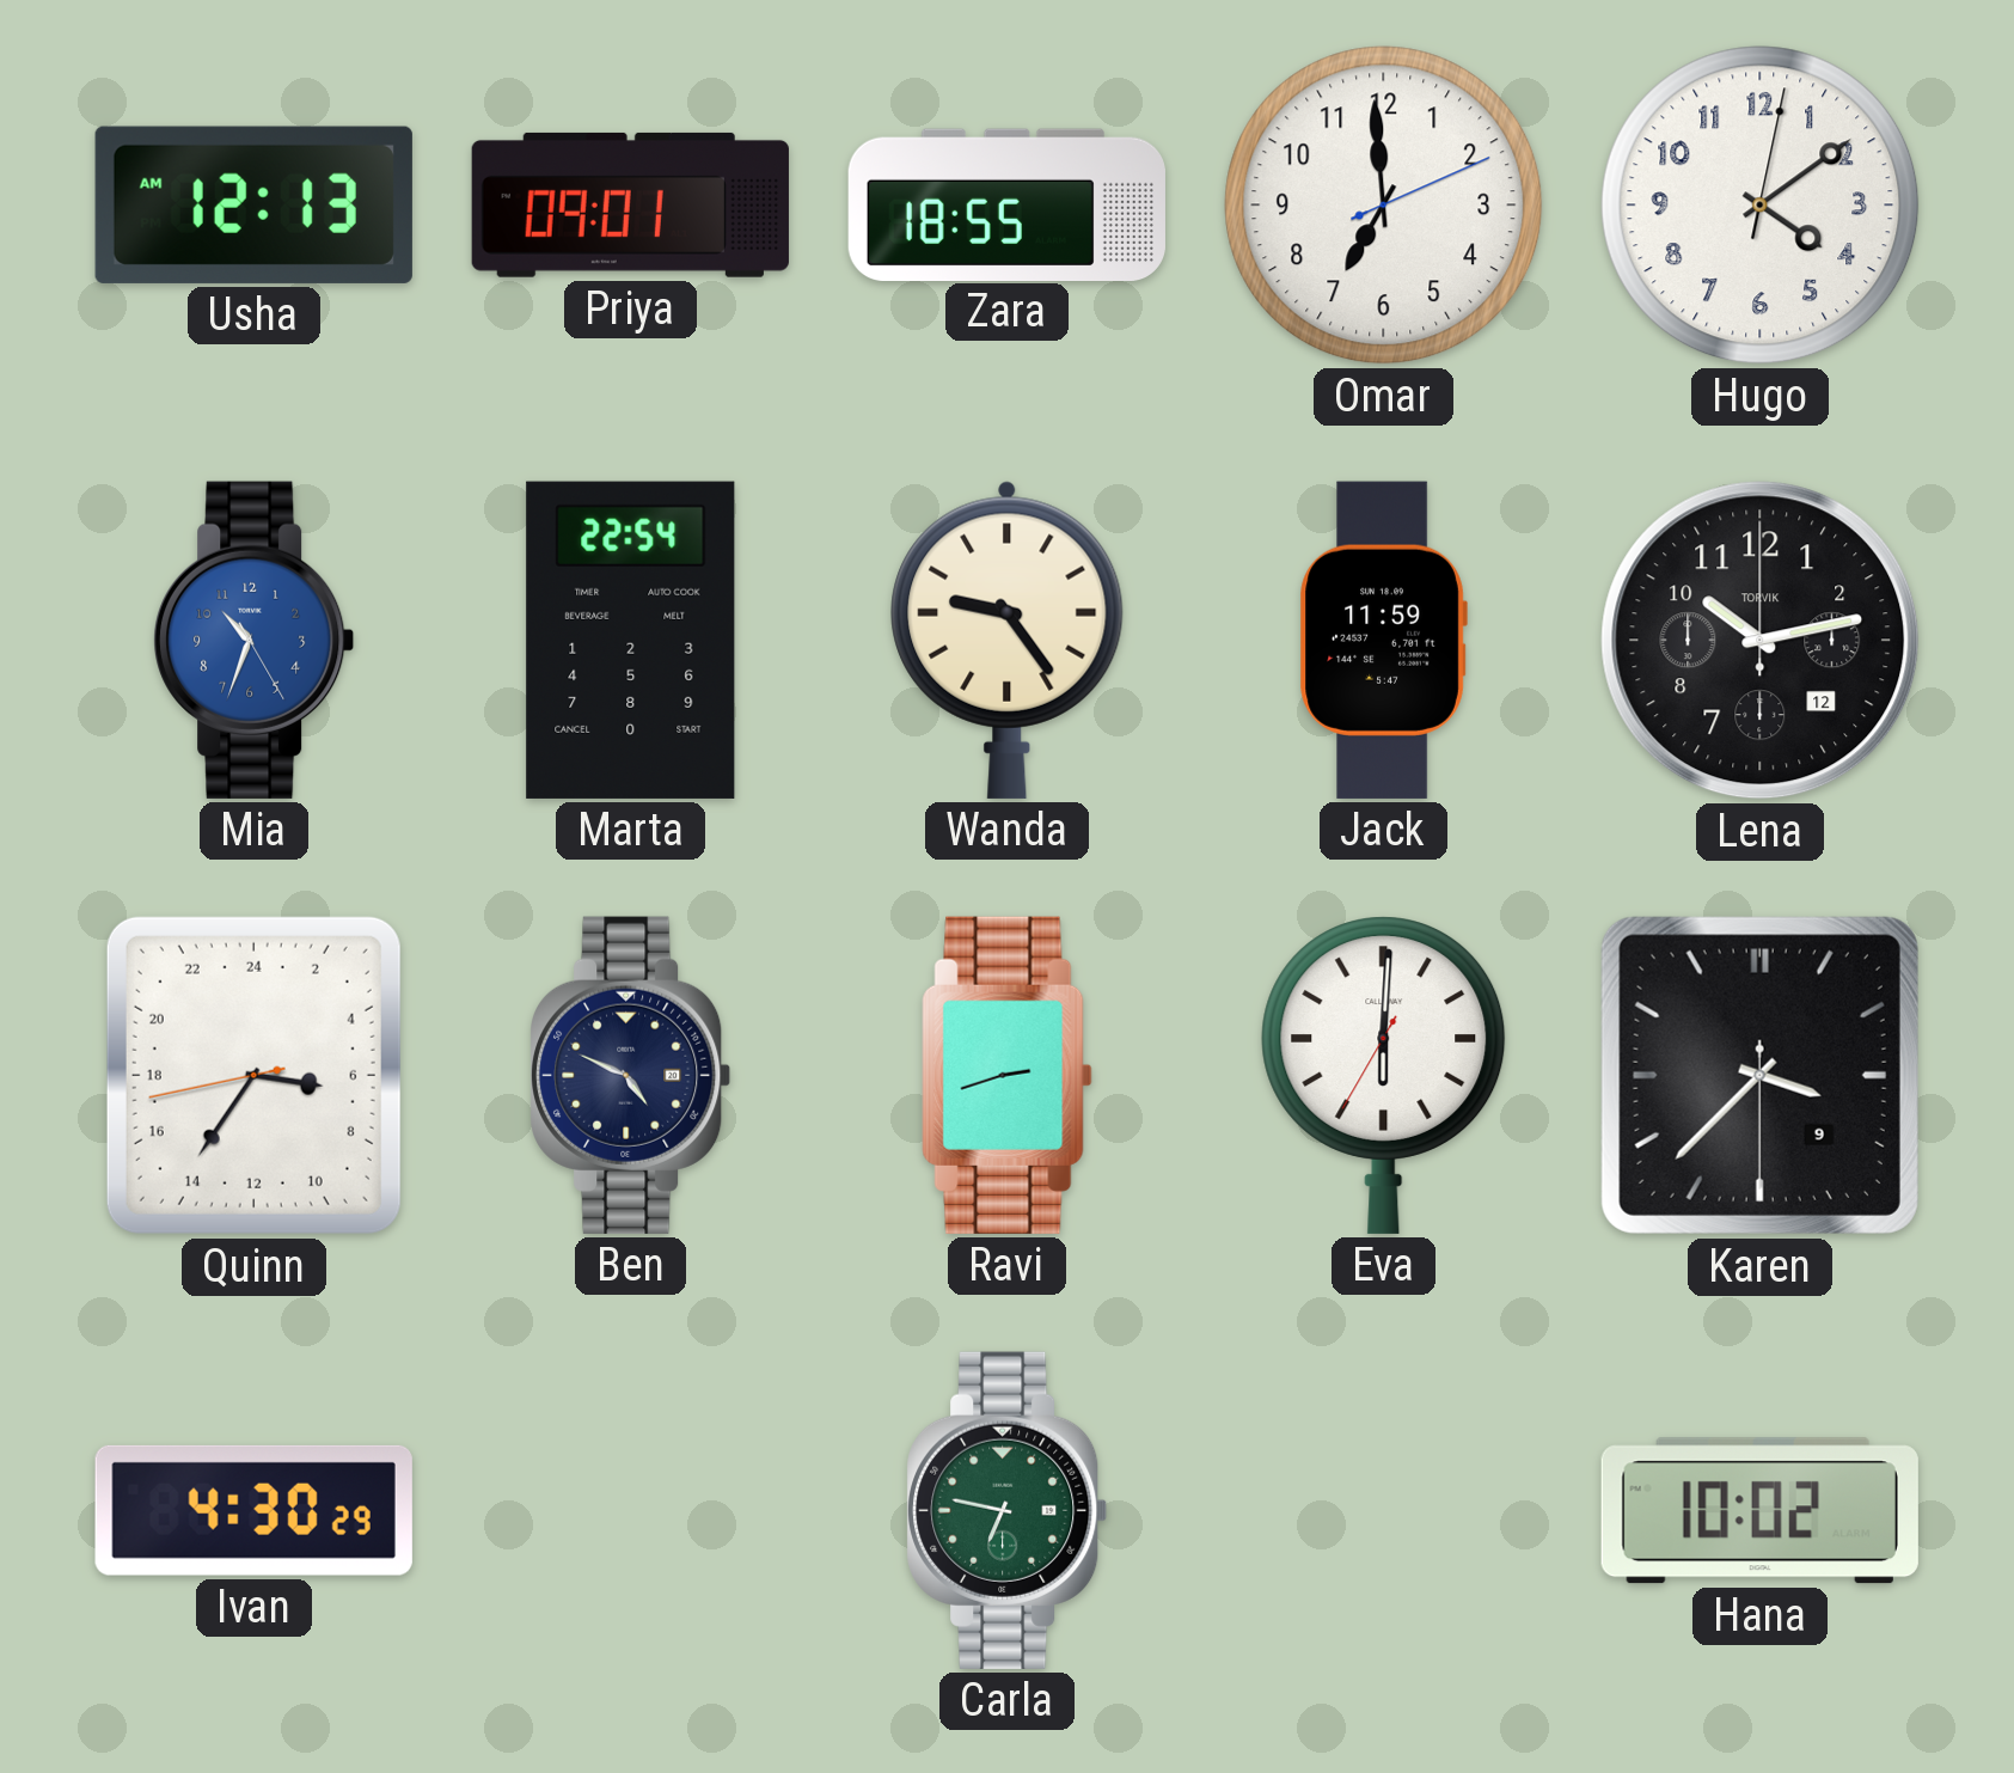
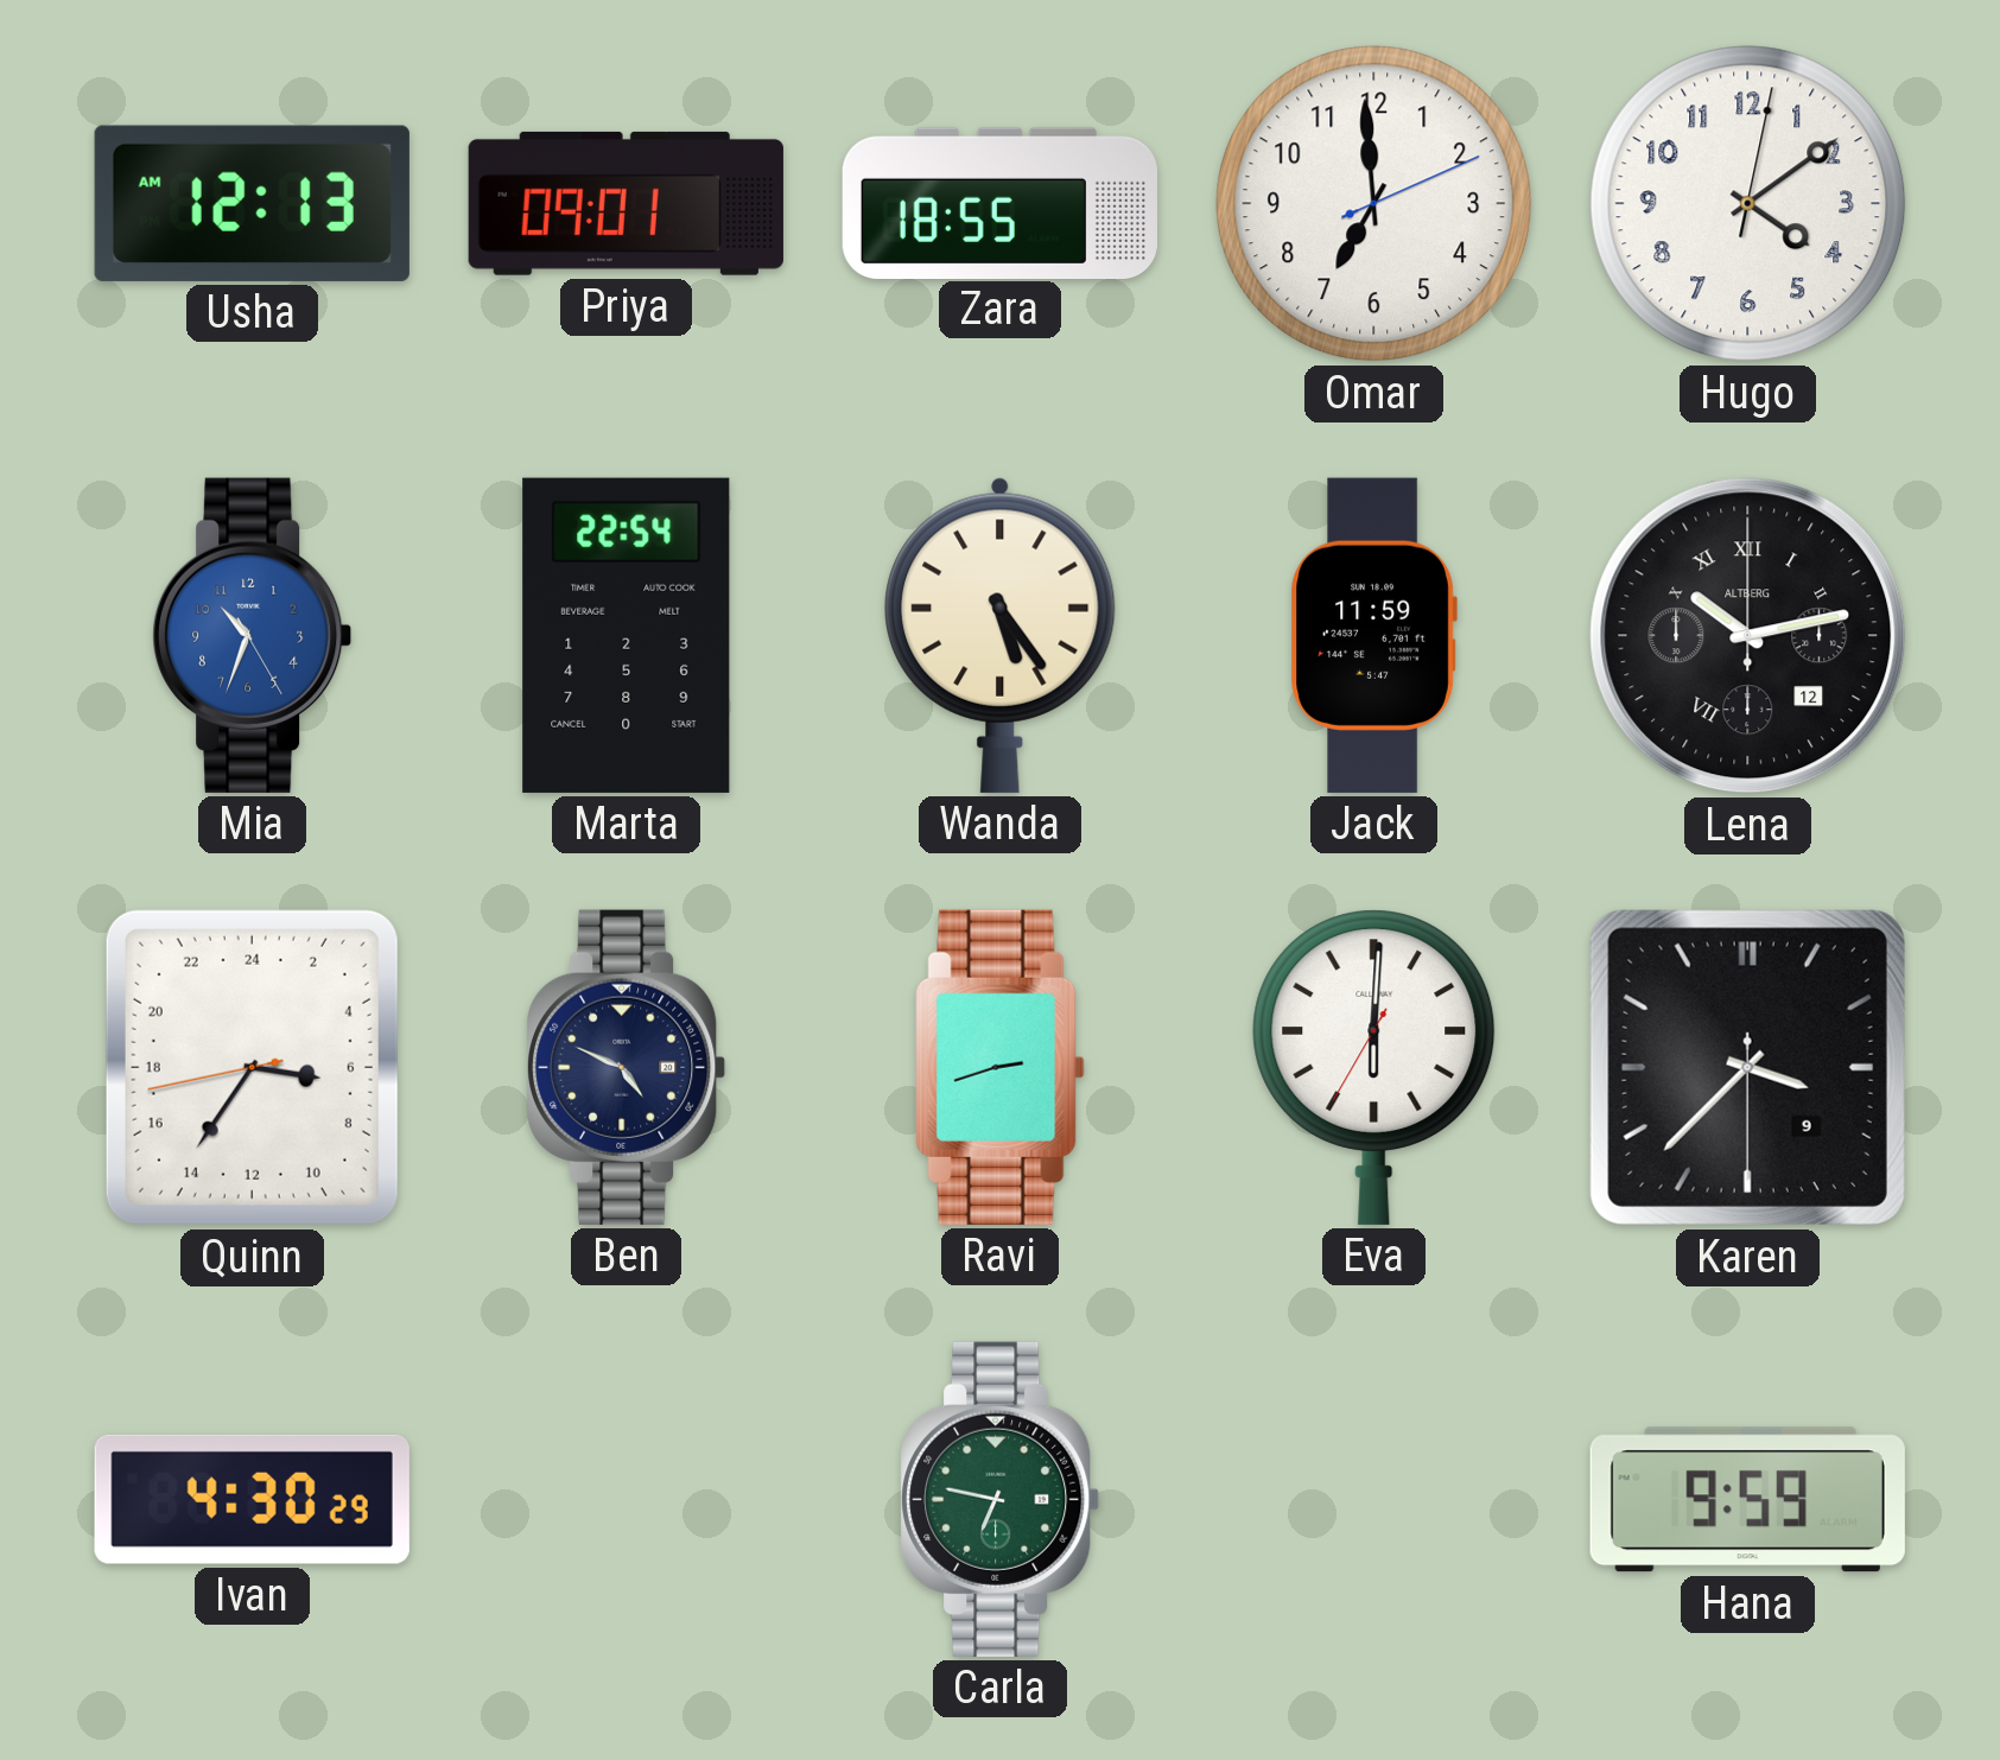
Wanda: 9:24 -> 5:24 (1001, 635)
Lena numerals: Arabic -> Roman (1748, 636)
Lena brand: TORVIK -> ALTBERG (1748, 636)
Hana: 10:02 -> 9:59 (1747, 1500)
